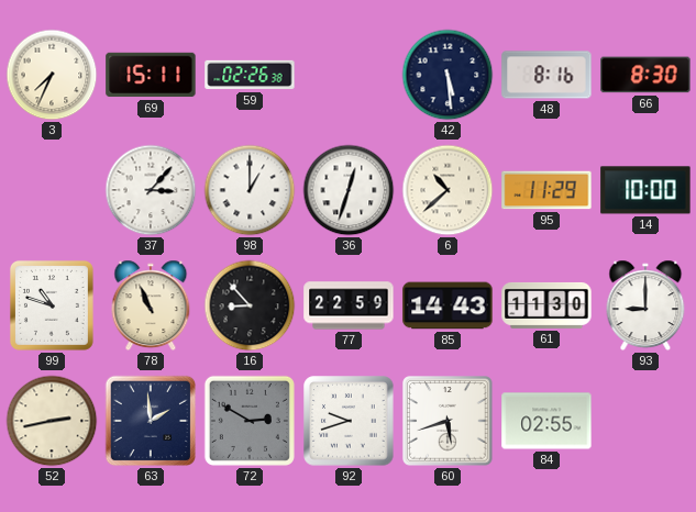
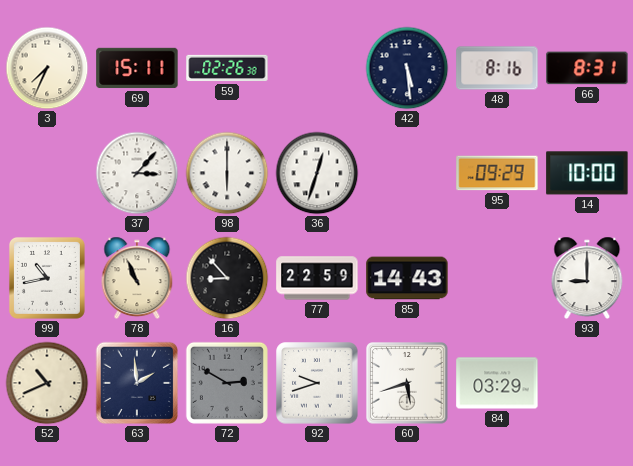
66: 8:30 -> 8:31 (587, 68)
98: 1:00 -> 6:00 (227, 173)
6: 10:38 -> none (448, 190)
95: 11:29 -> 09:29 (497, 173)
99: 10:48 -> 10:43 (47, 278)
61: 11:30 -> none (546, 305)
52: 2:43 -> 10:41 (47, 383)
84: 02:55 -> 03:29 (497, 383)
